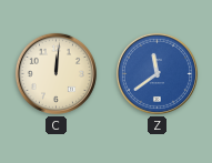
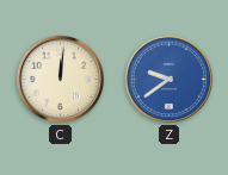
Z: 11:39 -> 9:39 (168, 79)
